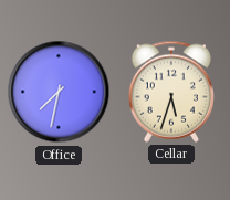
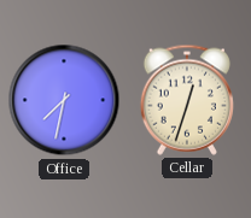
Cellar: 5:33 -> 12:33 (187, 100)
